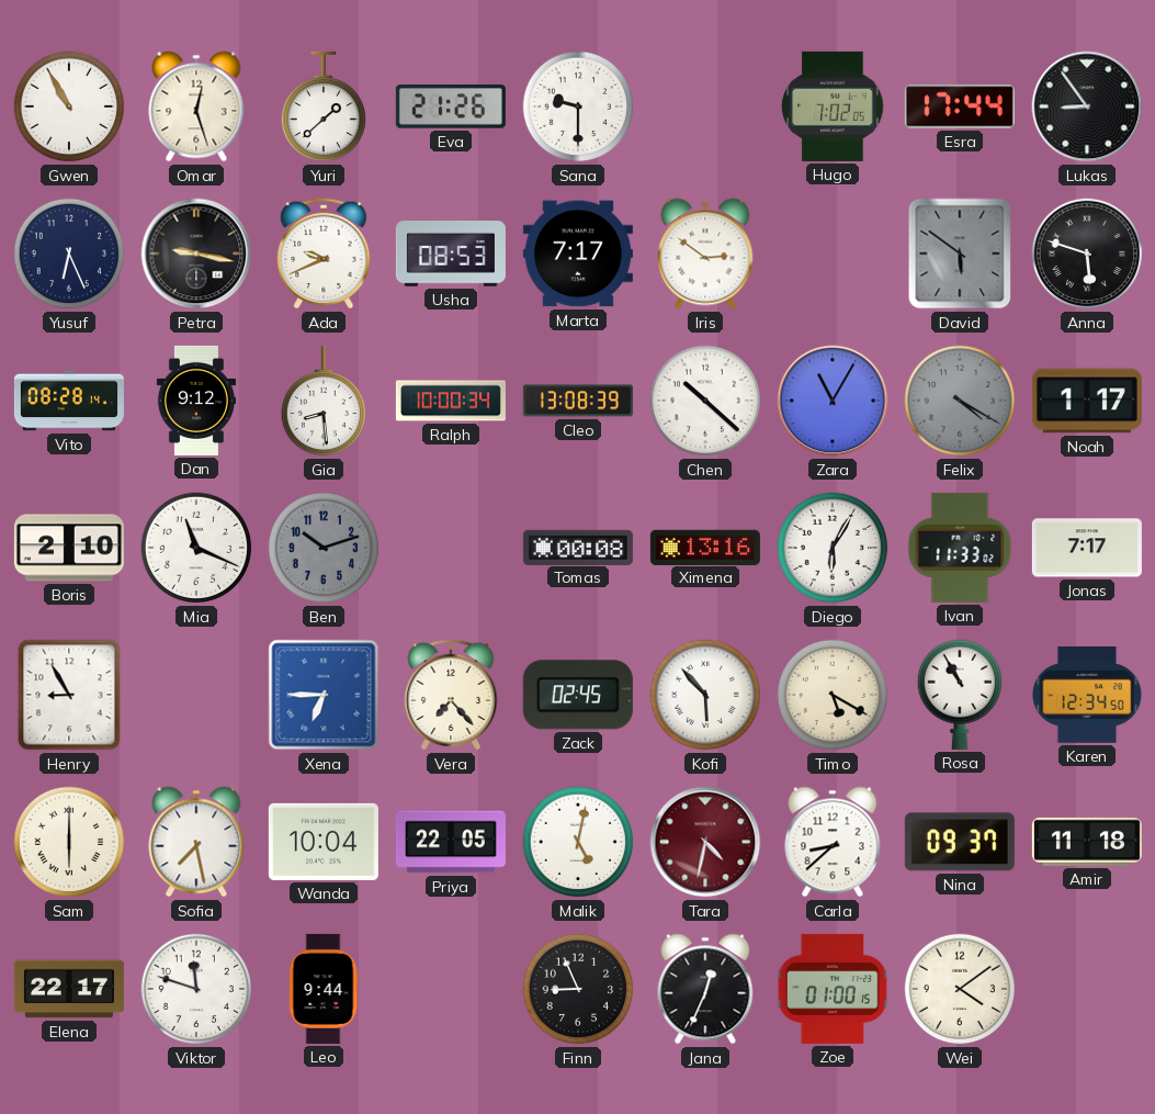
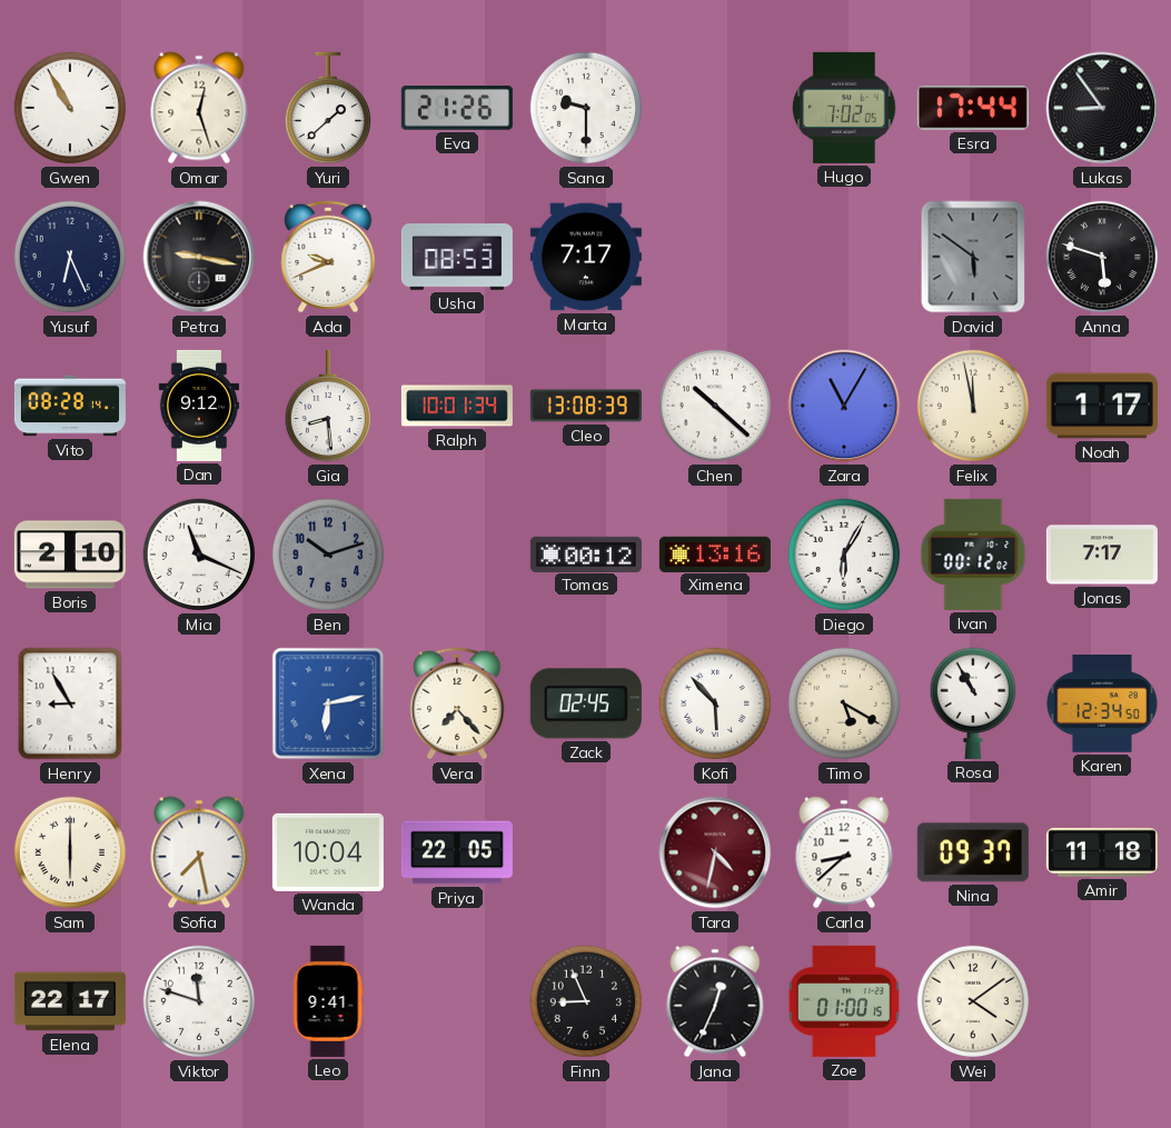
Iris: 2:51 -> none (705, 254)
Ralph: 10:00 -> 10:01 (457, 406)
Felix: 4:20 -> 11:58 (973, 406)
Felix dial: grey -> cream (973, 406)
Tomas: 00:08 -> 00:12 (586, 553)
Ivan: 11:33 -> 00:12 (973, 555)
Xena: 6:45 -> 6:13 (328, 703)
Malik: 5:02 -> none (578, 842)
Leo: 9:44 -> 9:41 (328, 1001)
